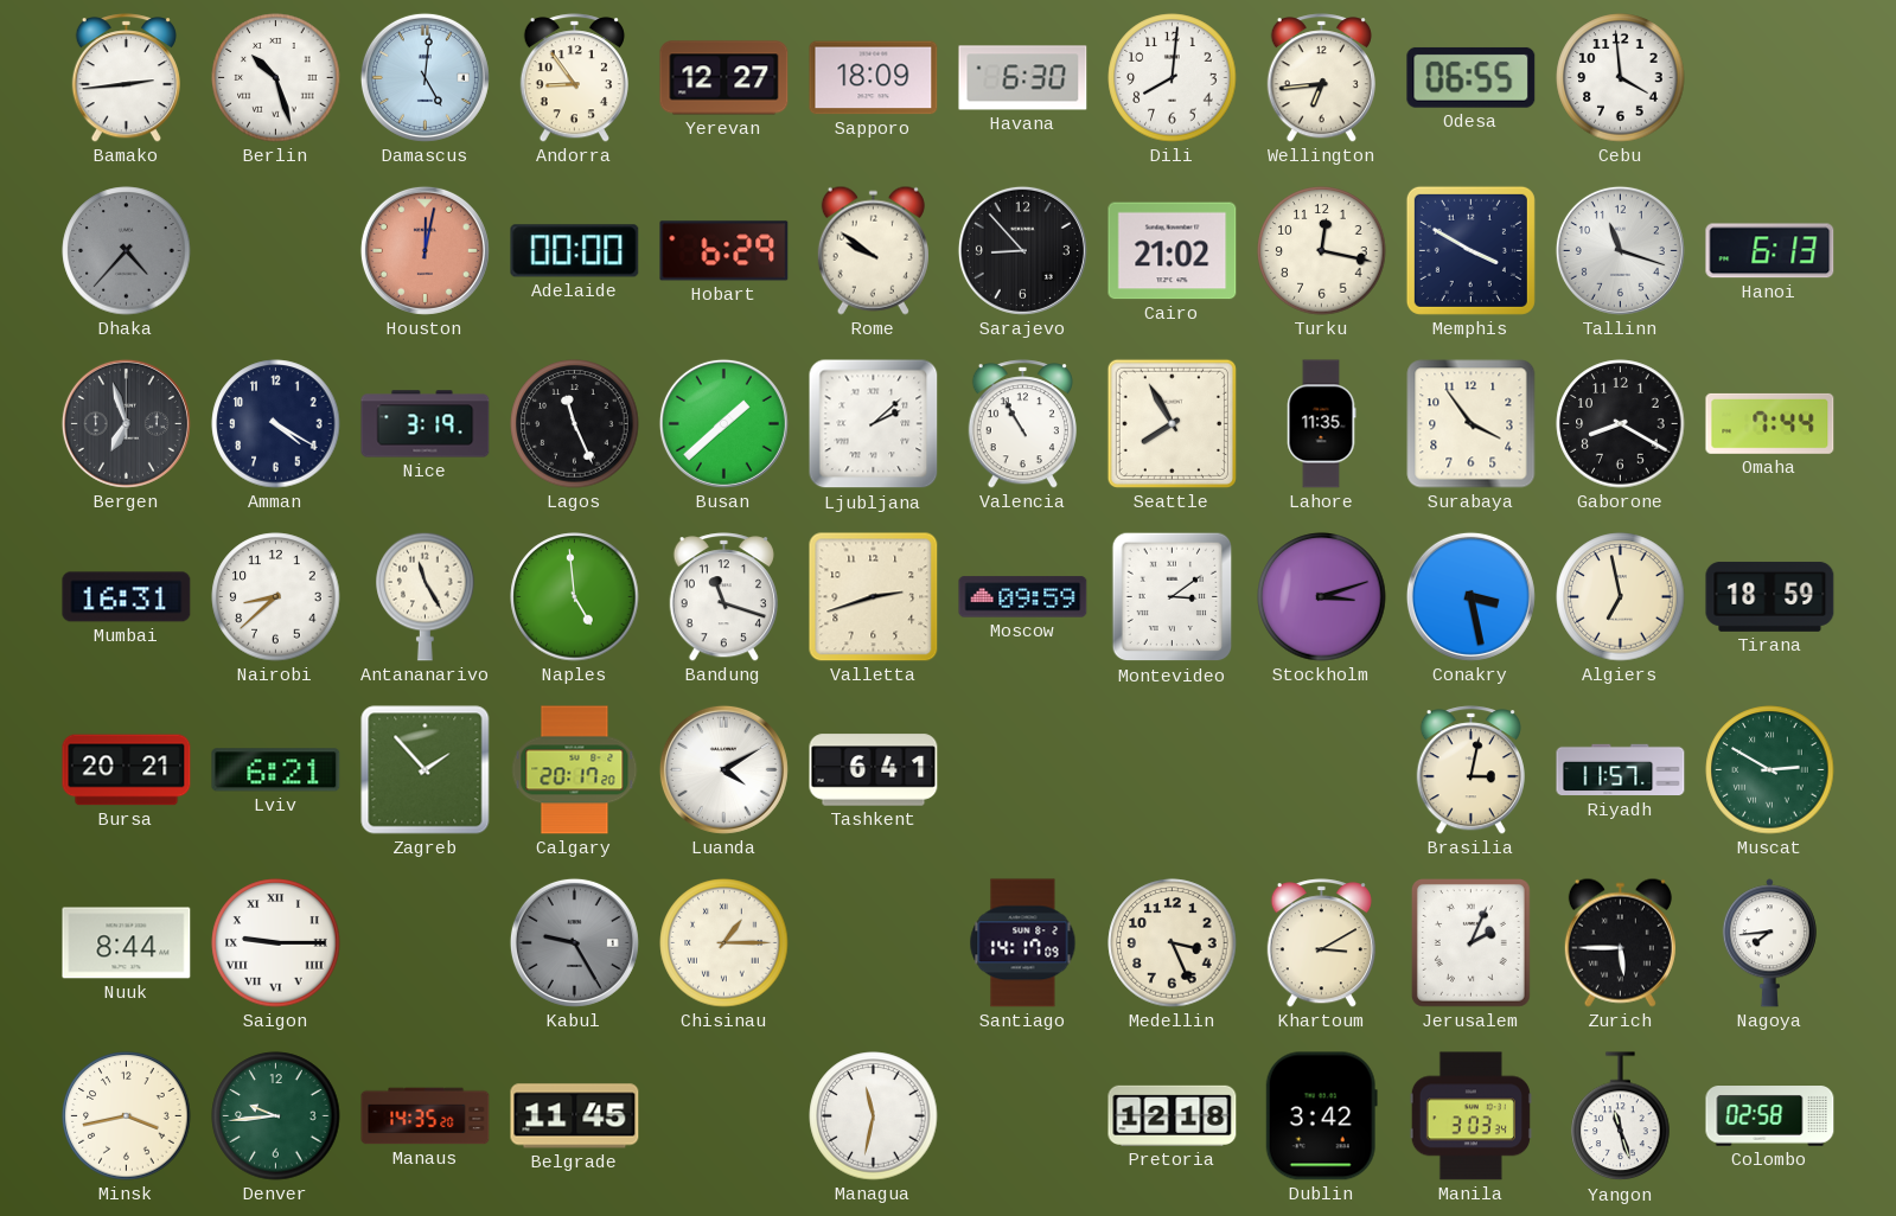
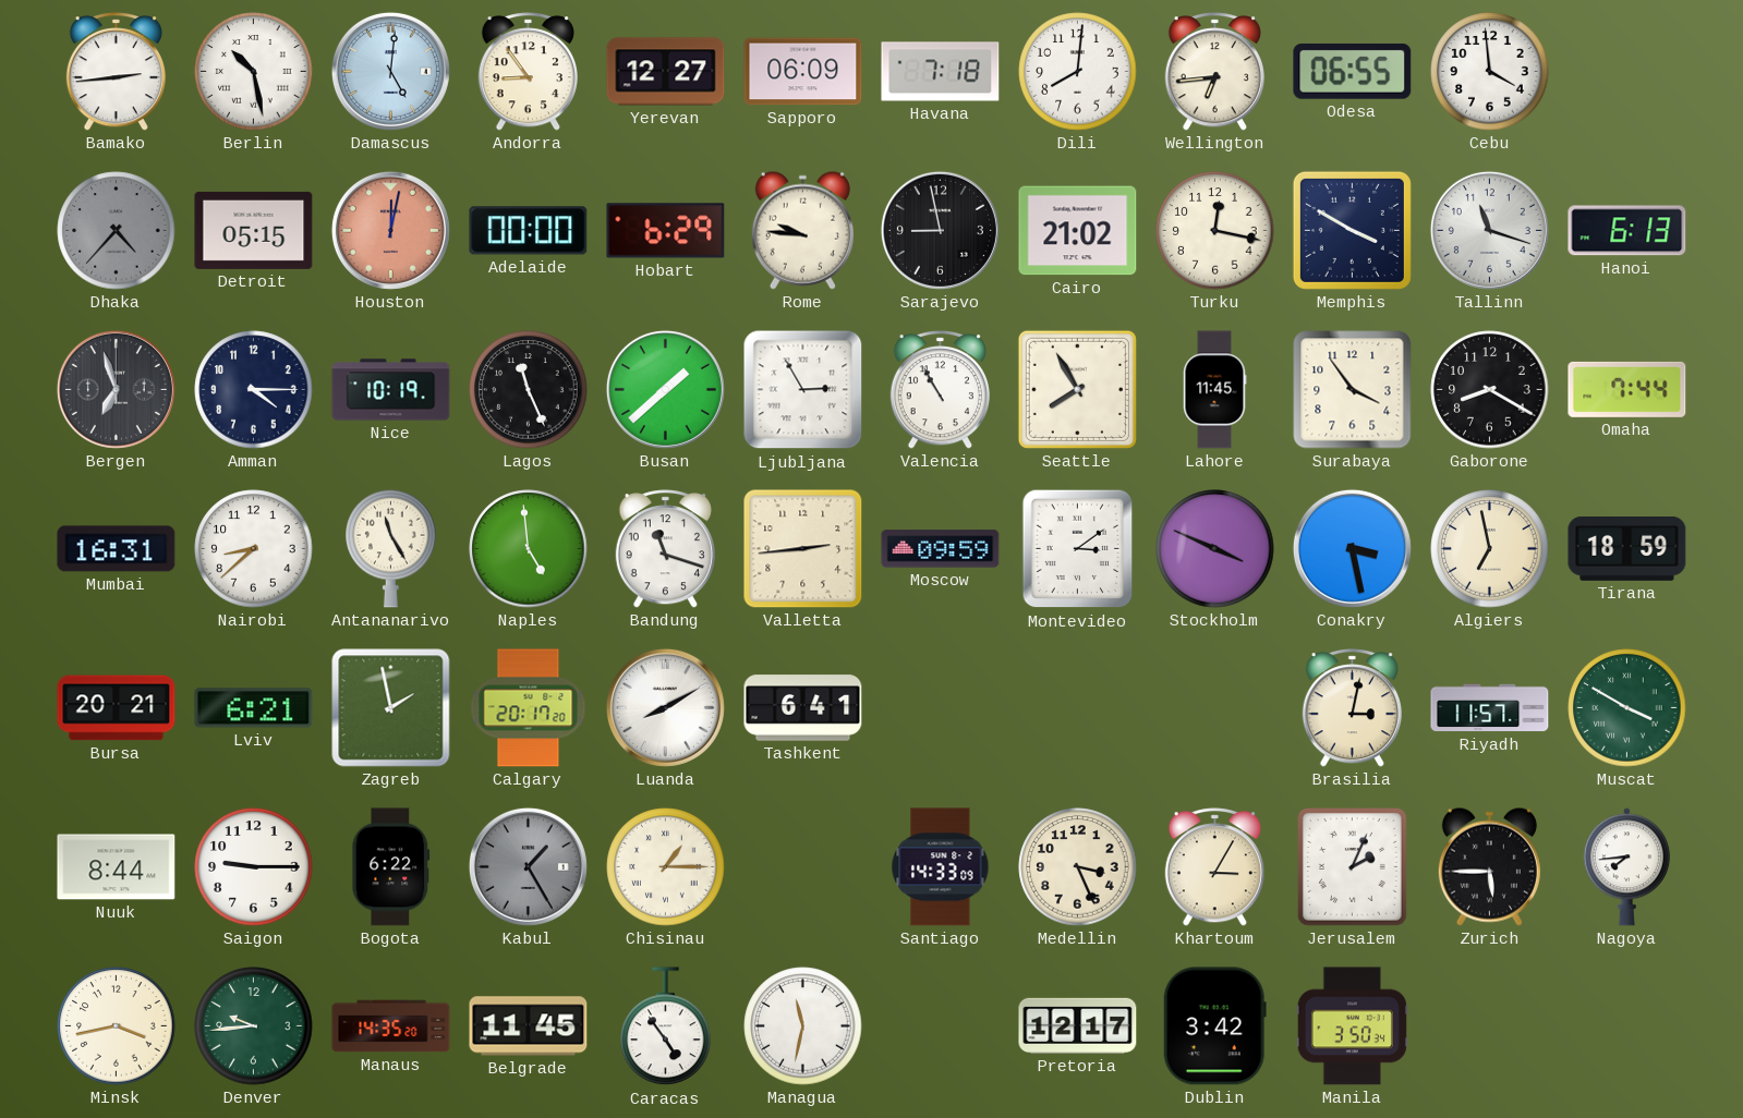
Berlin: 10:27 -> 10:28 (254, 72)
Sapporo: 18:09 -> 06:09 (803, 72)
Havana: 6:30 -> 7:18 (941, 72)
Detroit: none -> 05:15 (254, 230)
Rome: 9:51 -> 9:46 (802, 230)
Sarajevo: 8:53 -> 8:58 (940, 230)
Amman: 4:20 -> 4:15 (254, 390)
Nice: 3:19 -> 10:19 (391, 390)
Ljubljana: 2:08 -> 2:55 (803, 390)
Lahore: 11:35 -> 11:45 (1214, 390)
Valletta: 2:42 -> 2:44 (803, 549)
Stockholm: 3:12 -> 3:49 (1215, 549)
Zagreb: 1:53 -> 1:58 (391, 708)
Luanda: 4:10 -> 8:10 (665, 707)
Muscat: 2:50 -> 3:50 (1627, 708)
Saigon numerals: Roman -> Arabic (254, 867)
Bogota: none -> 6:22 (391, 867)
Kabul: 9:25 -> 1:25 (528, 866)
Santiago: 14:17 -> 14:33 (941, 867)
Khartoum: 3:10 -> 3:05 (1214, 867)
Caracas: none -> 4:54 (666, 1026)
Pretoria: 12:18 -> 12:17 (1078, 1025)
Manila: 3:03 -> 3:50 (1352, 1026)
Yangon: 11:27 -> none (1621, 1116)
Colombo: 02:58 -> none (1770, 1116)
